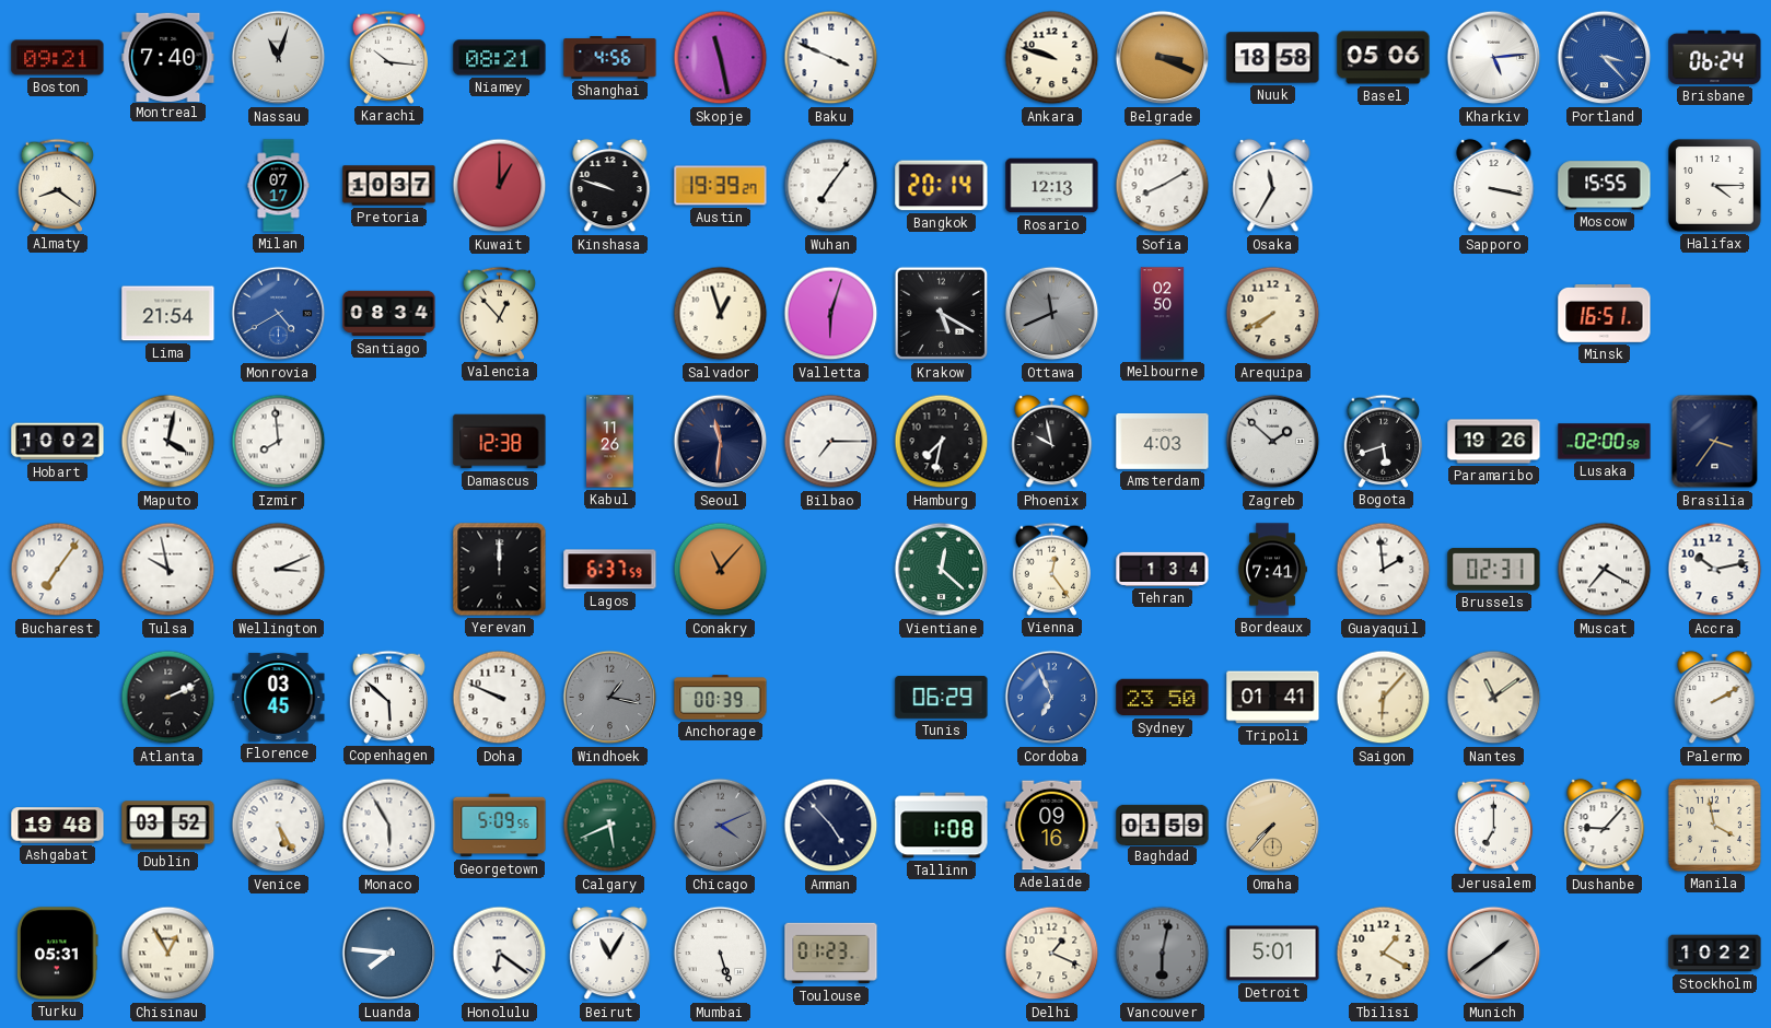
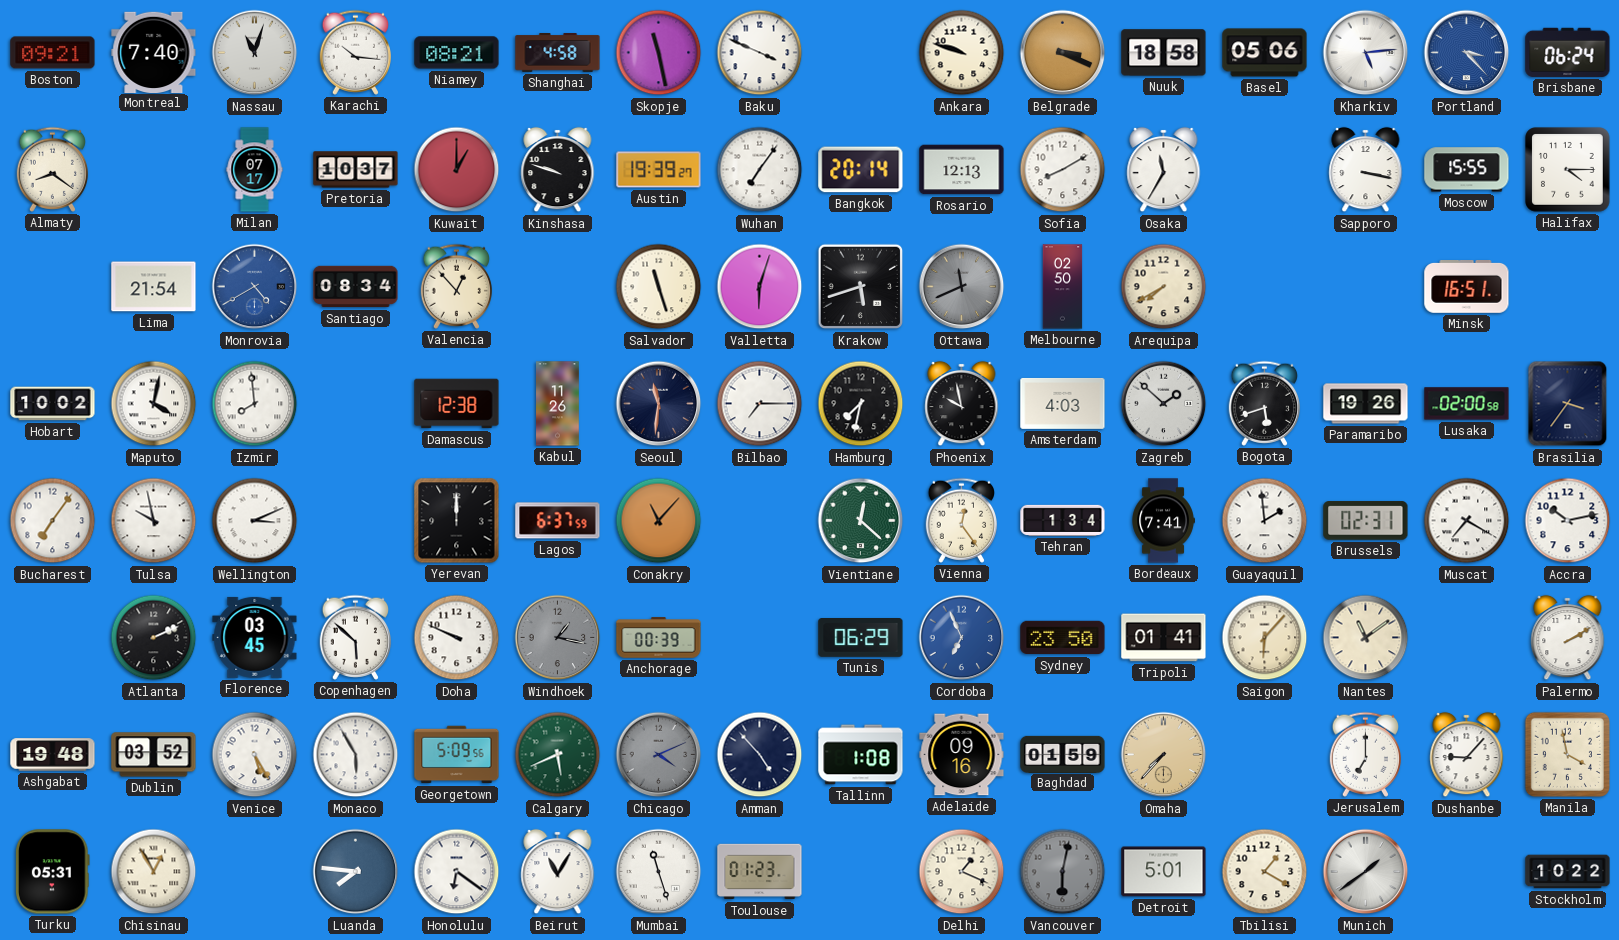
Shanghai: 4:56 -> 4:58 (558, 53)
Salvador: 12:57 -> 11:27 (659, 287)
Krakow: 5:20 -> 5:42 (861, 287)
Mumbai: 5:27 -> 11:27 (659, 872)
